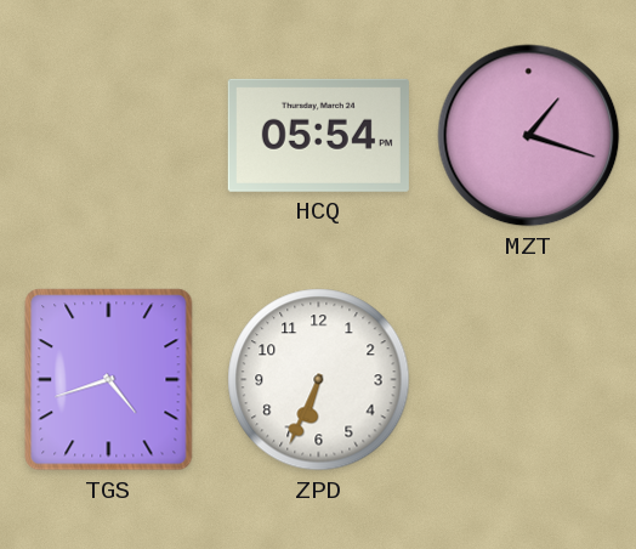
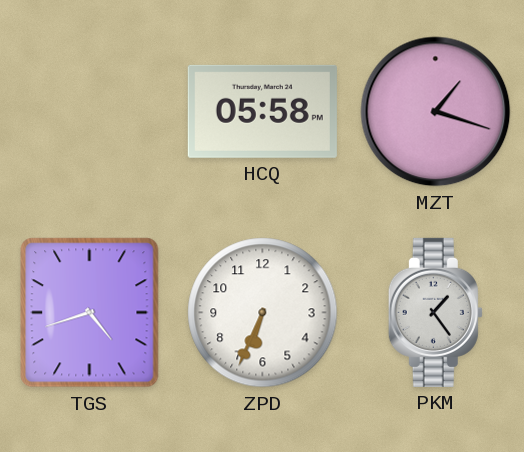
HCQ: 05:54 -> 05:58 (262, 111)
PKM: none -> 1:24 (435, 312)
